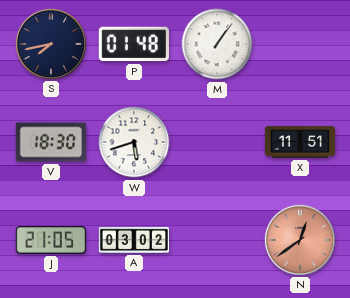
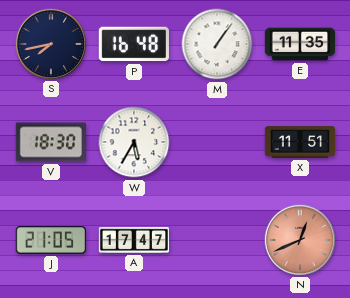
P: 01:48 -> 16:48 (133, 44)
E: none -> 11:35 (300, 44)
W: 5:42 -> 5:35 (134, 142)
A: 03:02 -> 17:47 (134, 240)
N: 12:39 -> 12:41 (299, 239)
